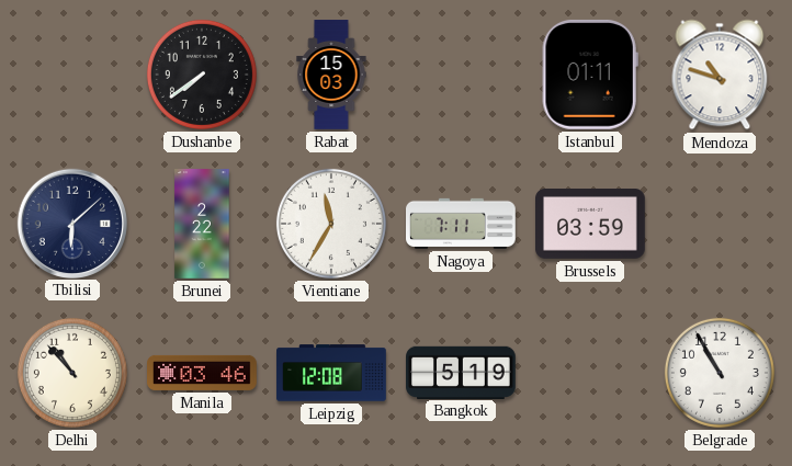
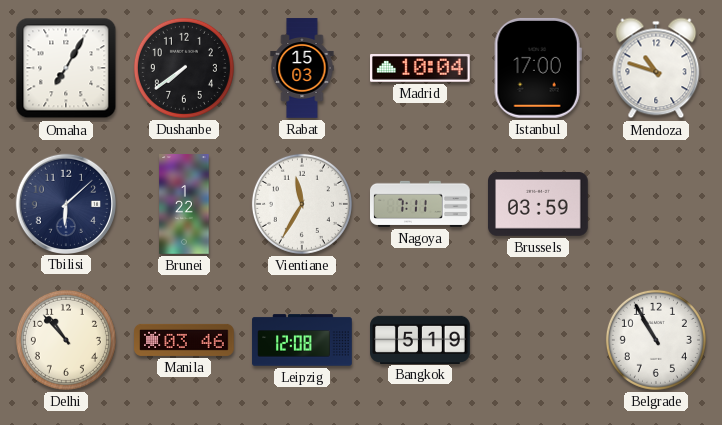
Omaha: none -> 7:05 (66, 68)
Madrid: none -> 10:04 (421, 69)
Istanbul: 01:11 -> 17:00 (538, 68)
Brunei: 2:22 -> 1:22 (184, 204)
